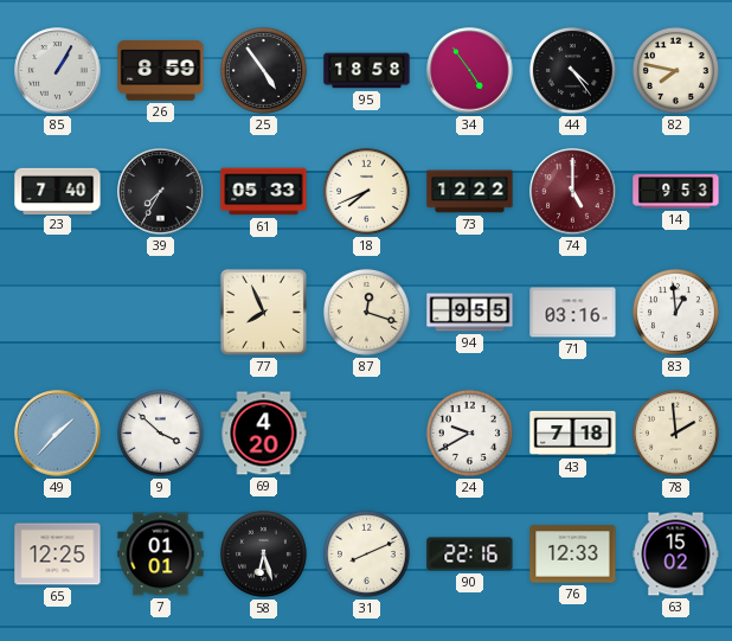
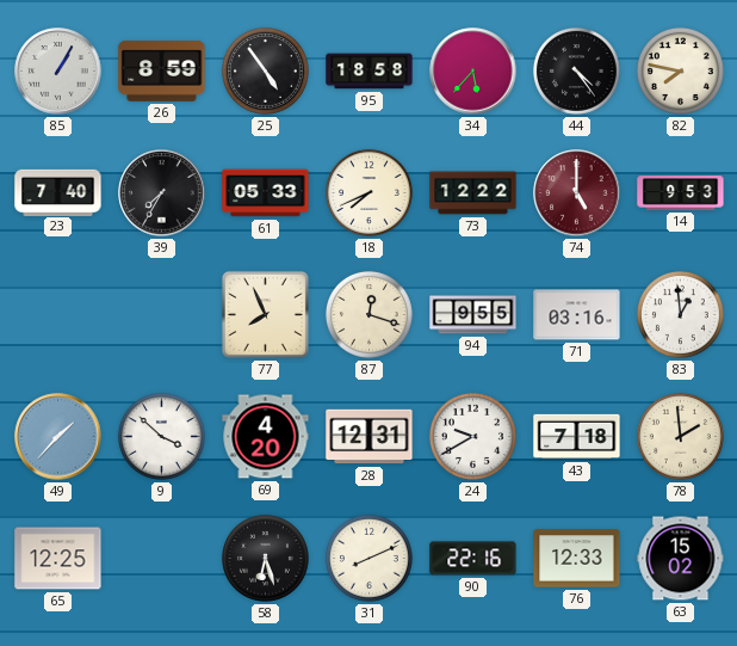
34: 4:54 -> 5:37 (473, 72)
28: none -> 12:31 (370, 437)
7: 01:01 -> none (161, 555)
